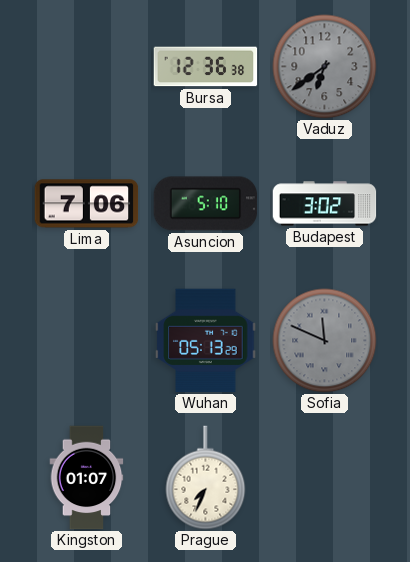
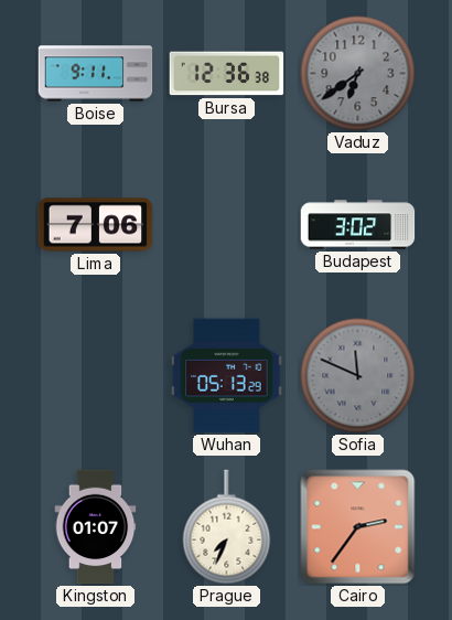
Boise: none -> 9:11 (96, 74)
Asuncion: 5:10 -> none (206, 204)
Cairo: none -> 2:36 (358, 527)
